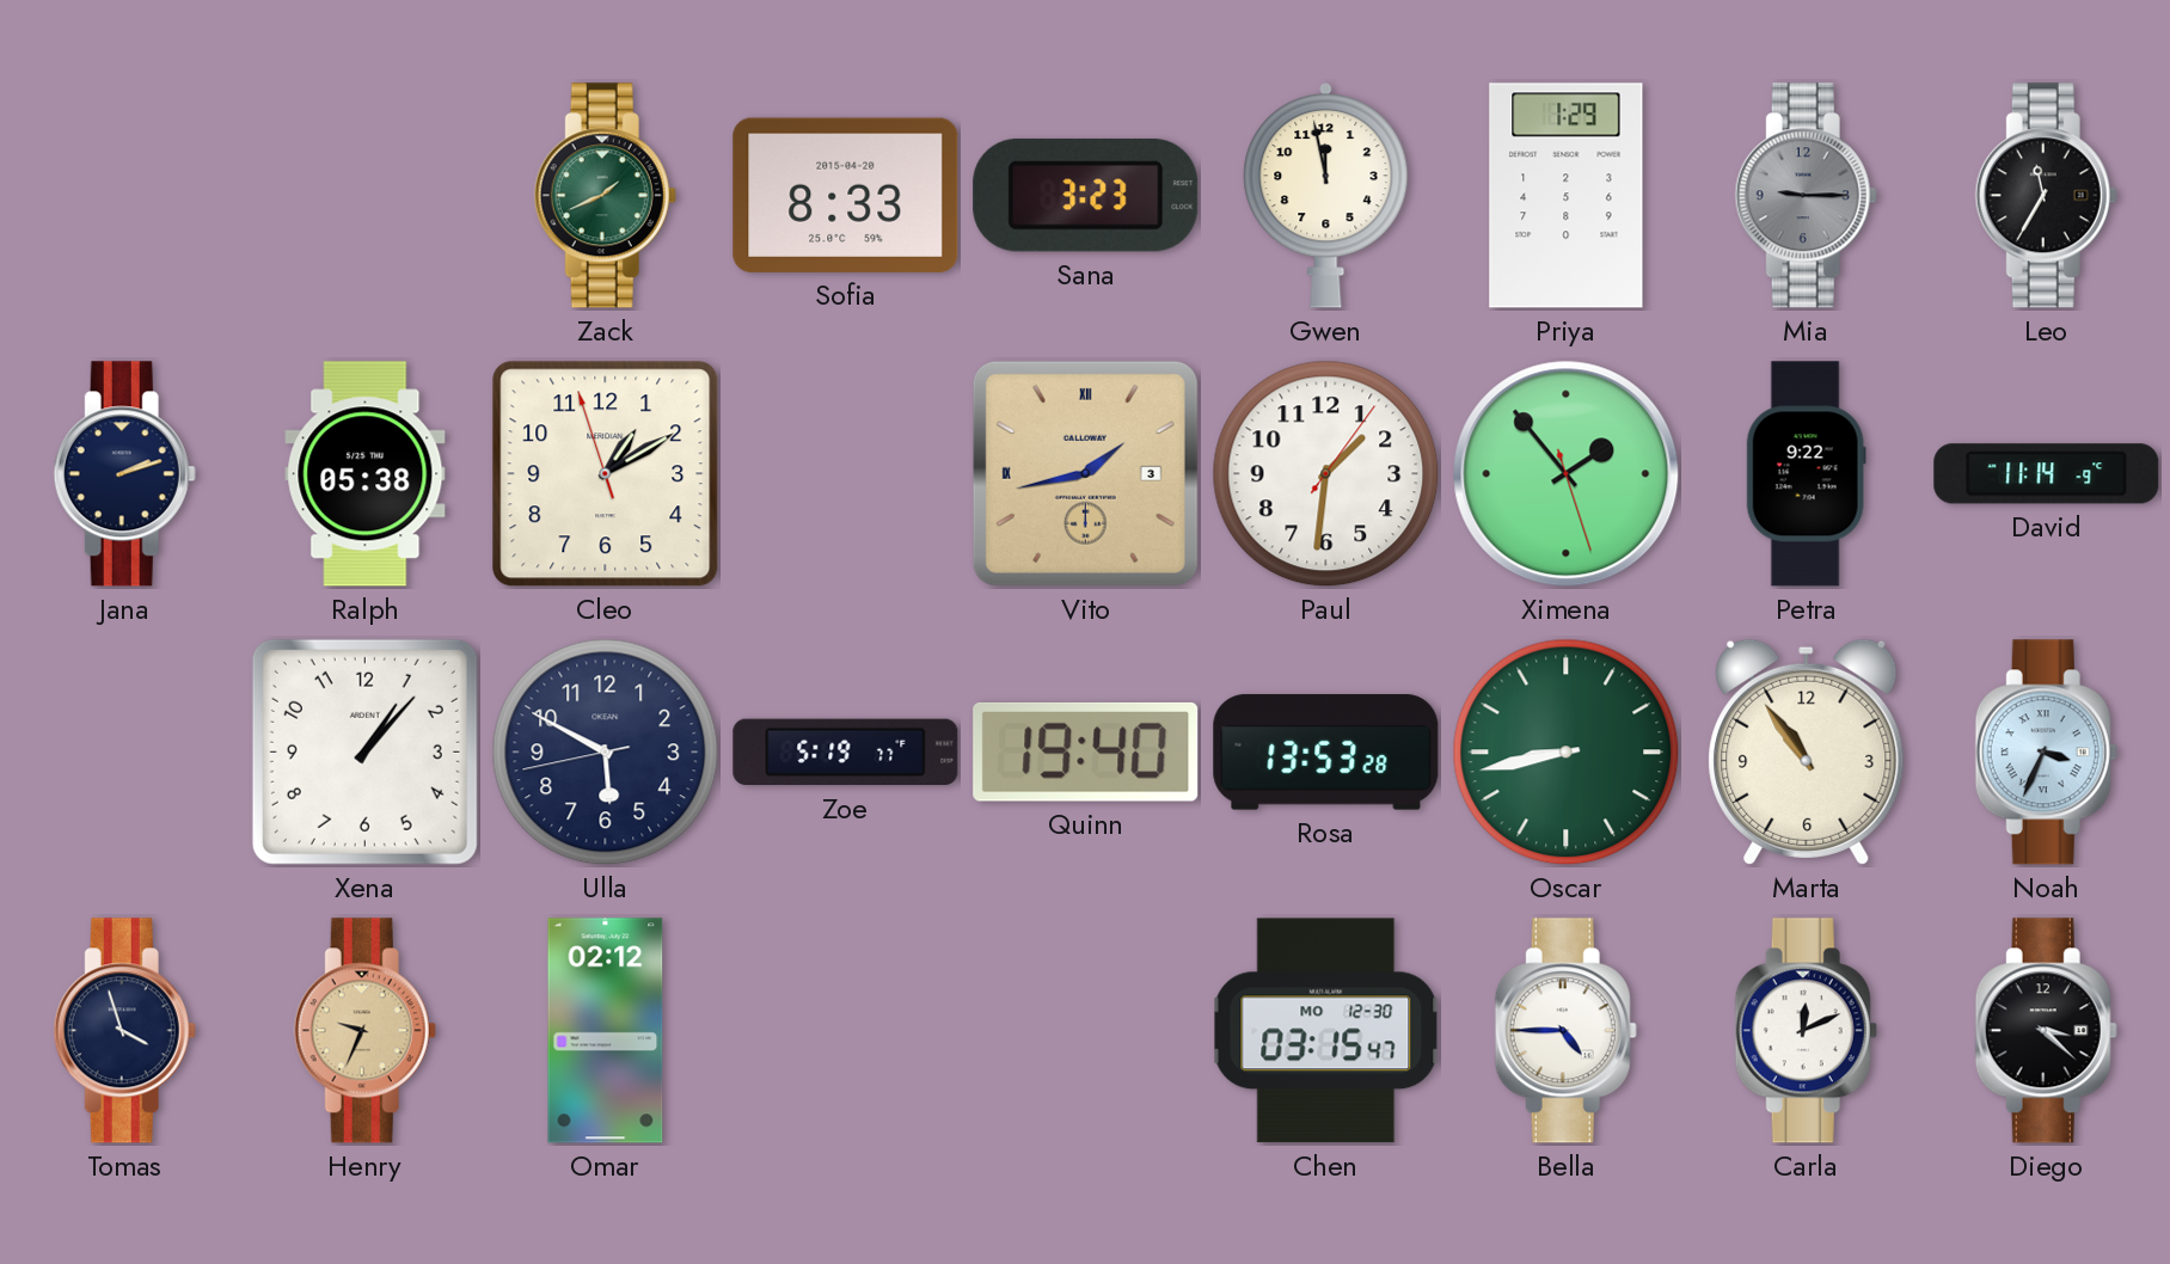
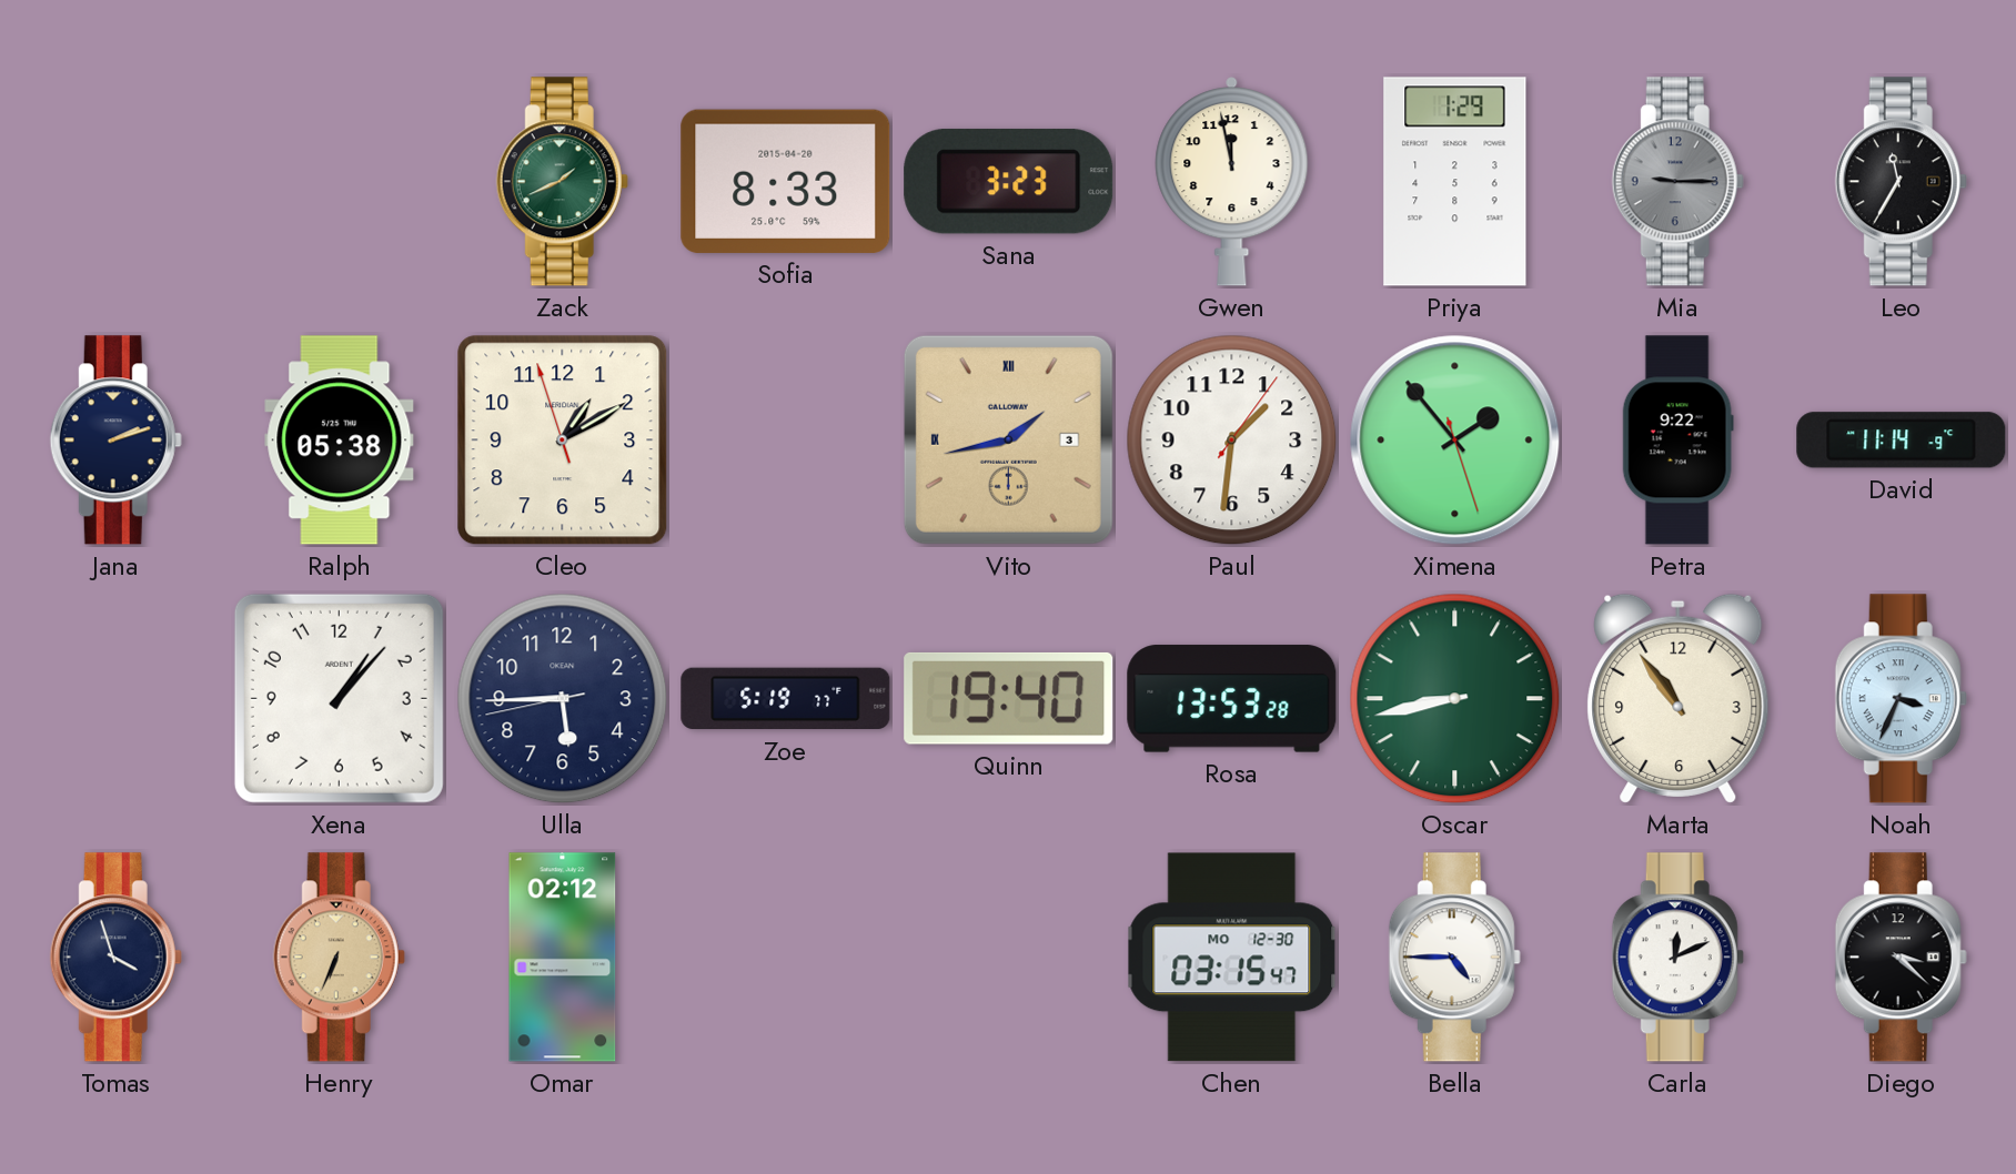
Ulla: 5:49 -> 5:44 (563, 699)
Henry: 9:34 -> 6:34 (339, 958)
